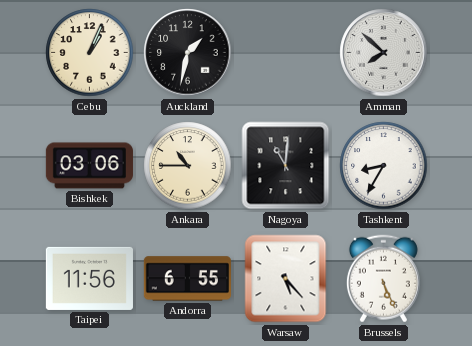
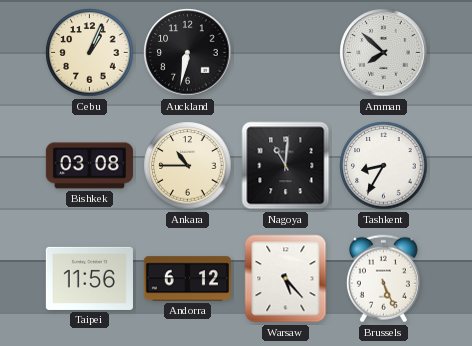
Auckland: 1:32 -> 6:32 (188, 53)
Bishkek: 03:06 -> 03:08 (89, 166)
Andorra: 6:55 -> 6:12 (187, 279)
